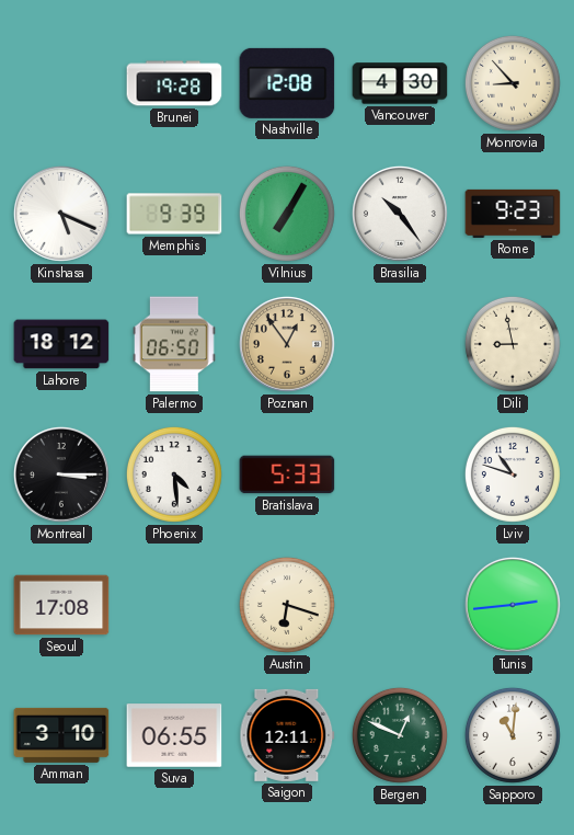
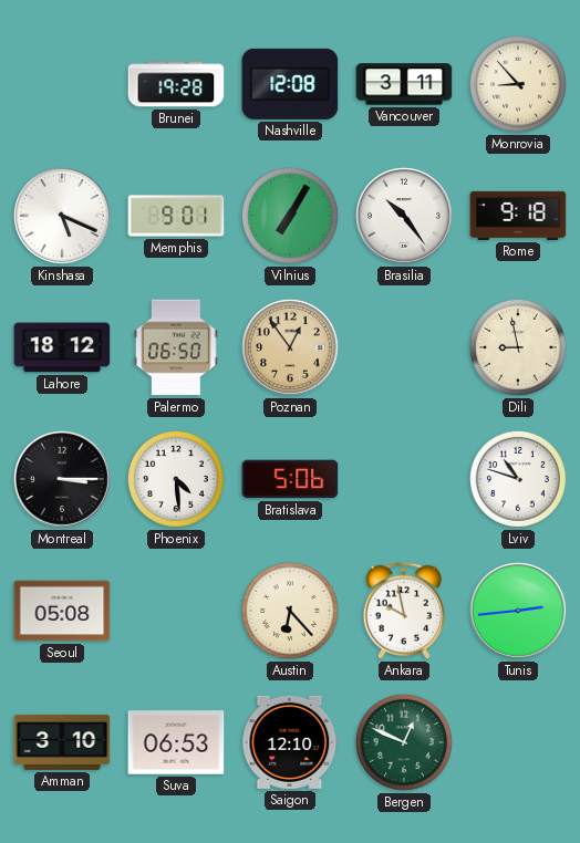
Vancouver: 4:30 -> 3:11 (404, 84)
Memphis: 9:39 -> 9:01 (176, 216)
Rome: 9:23 -> 9:18 (518, 216)
Bratislava: 5:33 -> 5:06 (290, 479)
Seoul: 17:08 -> 05:08 (62, 611)
Austin: 6:18 -> 6:23 (290, 611)
Ankara: none -> 9:58 (404, 611)
Suva: 06:55 -> 06:53 (176, 742)
Saigon: 12:11 -> 12:10 (290, 742)
Sapporo: 11:01 -> none (513, 735)
